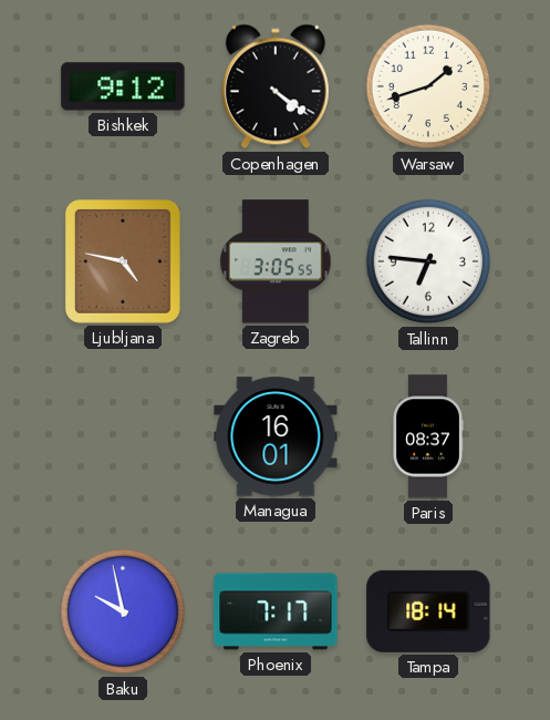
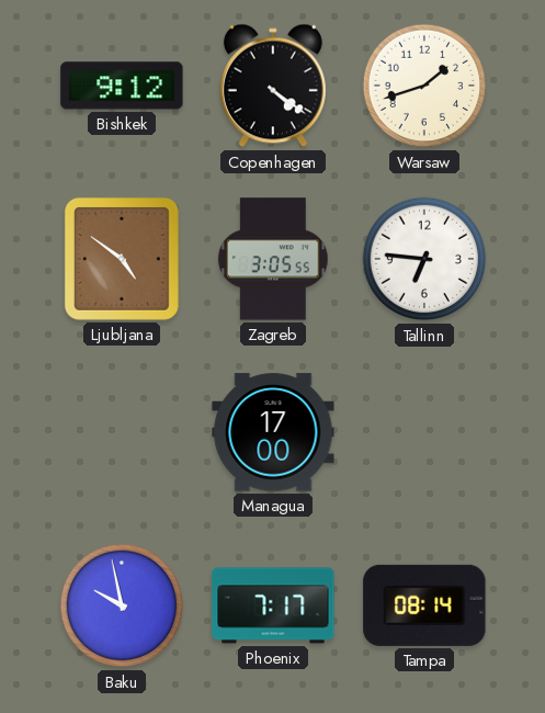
Ljubljana: 4:47 -> 4:51 (122, 259)
Managua: 16:01 -> 17:00 (273, 432)
Paris: 08:37 -> none (428, 436)
Tampa: 18:14 -> 08:14 (424, 606)
